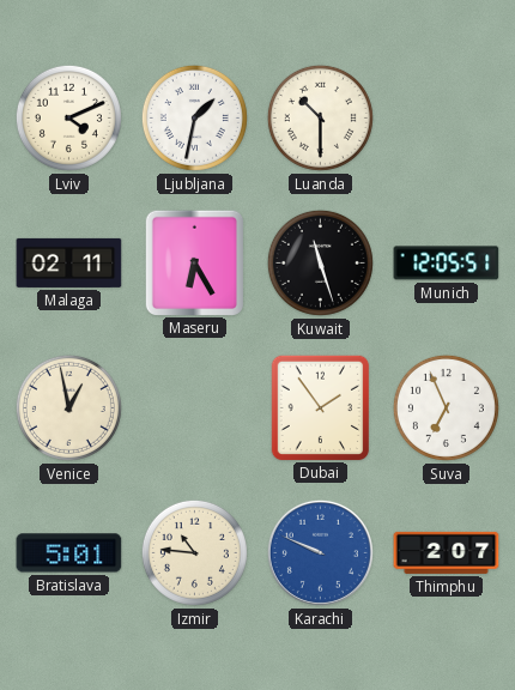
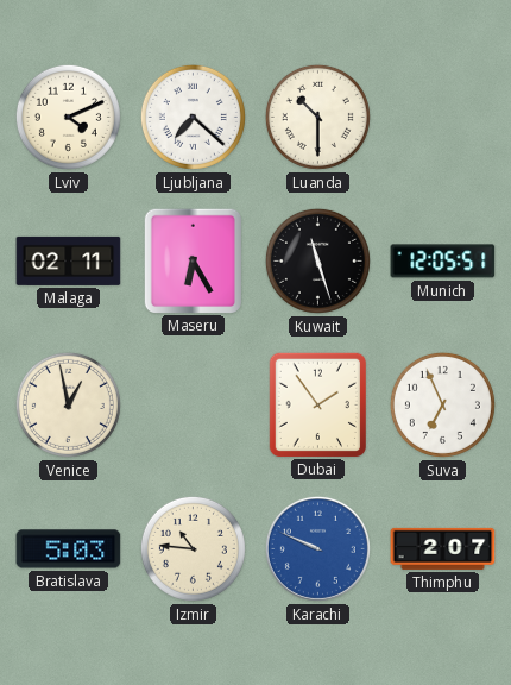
Ljubljana: 1:32 -> 7:22 (193, 117)
Bratislava: 5:01 -> 5:03 (69, 549)
